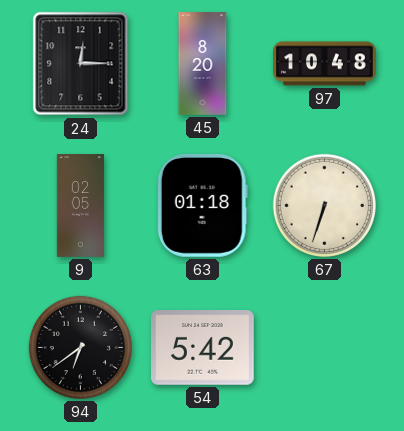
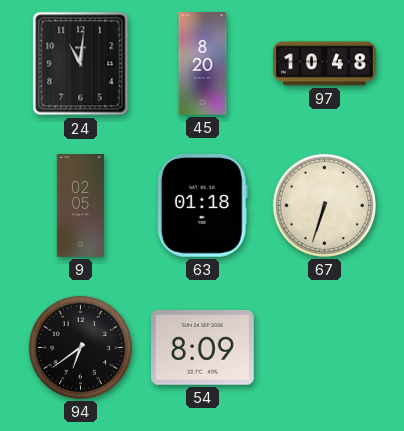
24: 12:15 -> 11:01 (81, 64)
54: 5:42 -> 8:09 (203, 348)
